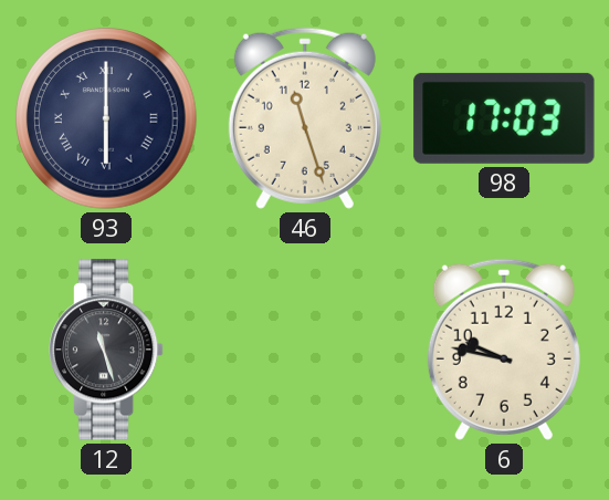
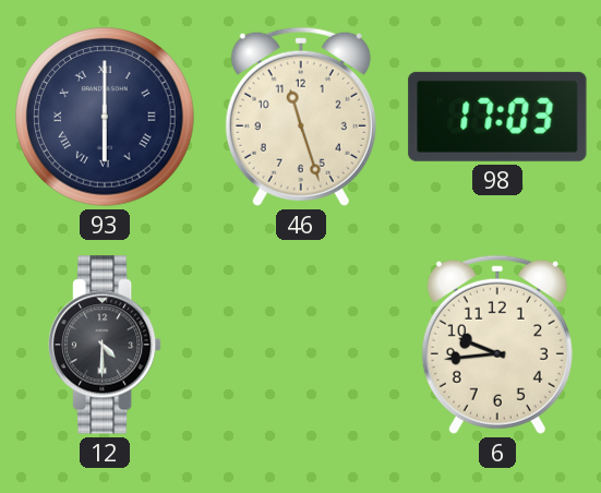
12: 11:27 -> 4:30 (106, 345)
6: 9:47 -> 9:44 (497, 345)
